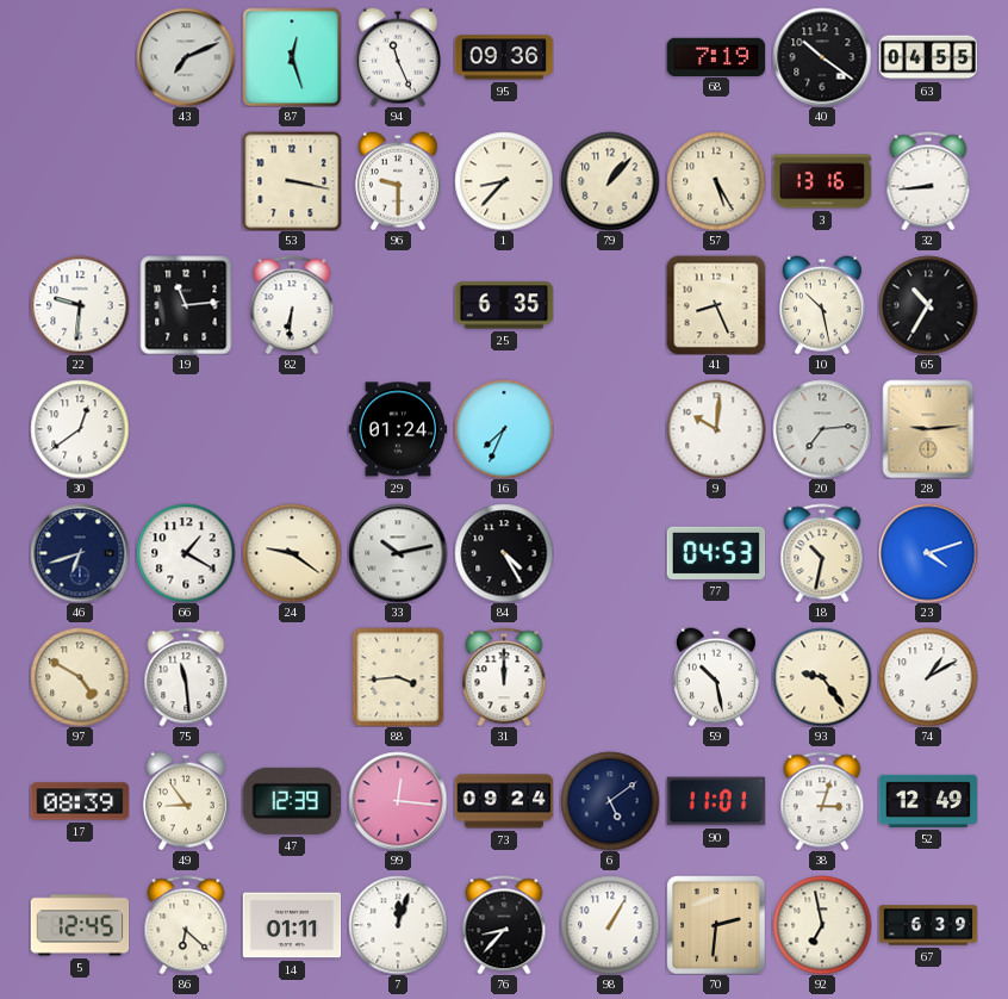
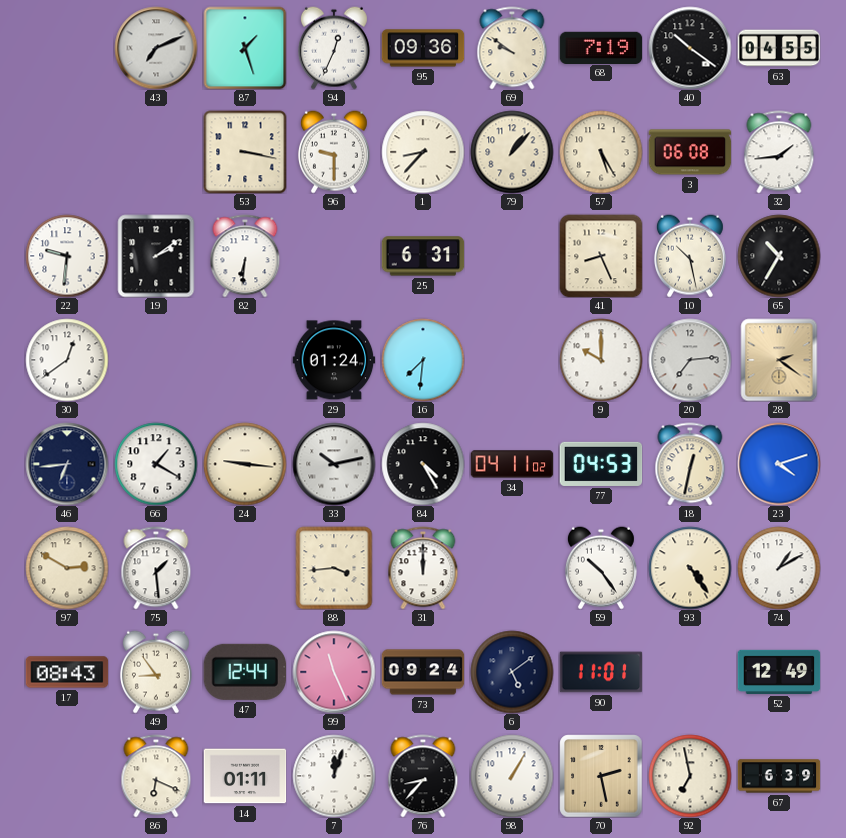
87: 12:27 -> 1:27 (245, 48)
94: 11:26 -> 12:34 (334, 48)
69: none -> 9:51 (512, 48)
3: 13:16 -> 06:08 (690, 152)
32: 8:44 -> 1:44 (779, 152)
19: 11:14 -> 2:09 (156, 256)
25: 6:35 -> 6:31 (423, 256)
16: 7:34 -> 7:31 (423, 360)
9: 10:01 -> 10:00 (601, 360)
28: 9:14 -> 2:21 (779, 360)
46: 6:42 -> 6:44 (67, 464)
24: 9:21 -> 9:16 (245, 464)
34: none -> 04:11 (512, 464)
18: 10:32 -> 12:32 (690, 464)
97: 4:50 -> 2:50 (67, 568)
75: 11:29 -> 1:29 (156, 568)
59: 10:28 -> 10:24 (601, 568)
93: 9:24 -> 4:24 (690, 568)
17: 08:39 -> 08:43 (67, 672)
47: 12:39 -> 12:44 (244, 672)
99: 12:16 -> 11:26 (334, 672)
38: 3:03 -> none (822, 801)
5: 12:45 -> none (80, 925)
86: 6:22 -> 6:19 (156, 776)
70: 2:31 -> 2:28 (601, 776)
